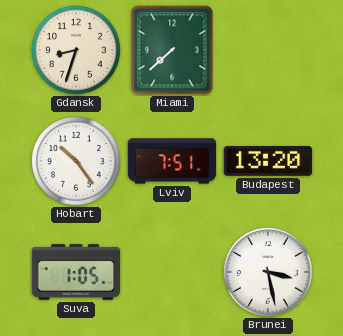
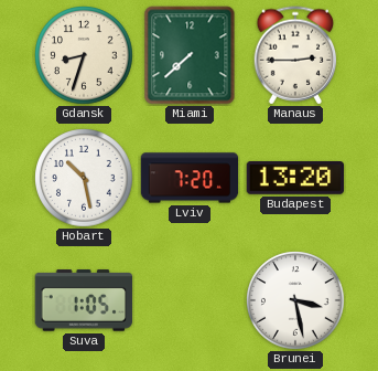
Manaus: none -> 2:45 (295, 55)
Hobart: 10:24 -> 10:28 (84, 178)
Lviv: 7:51 -> 7:20 (190, 178)
